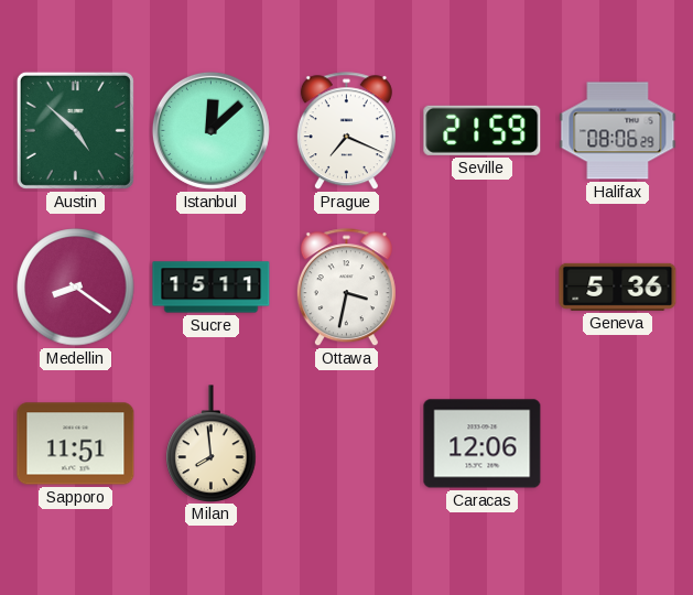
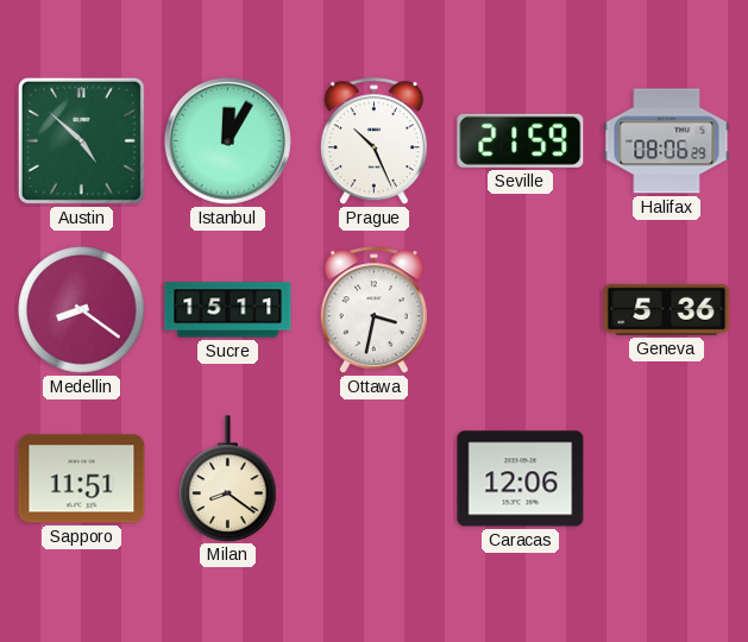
Istanbul: 12:08 -> 12:05 (227, 140)
Prague: 7:19 -> 10:26 (373, 141)
Milan: 7:59 -> 8:21 (228, 478)
